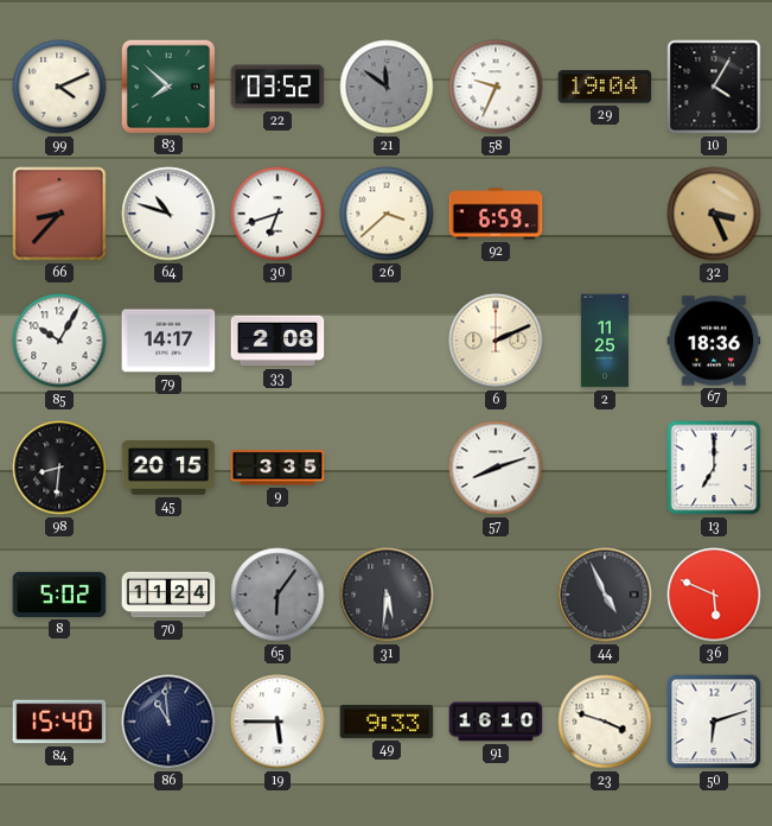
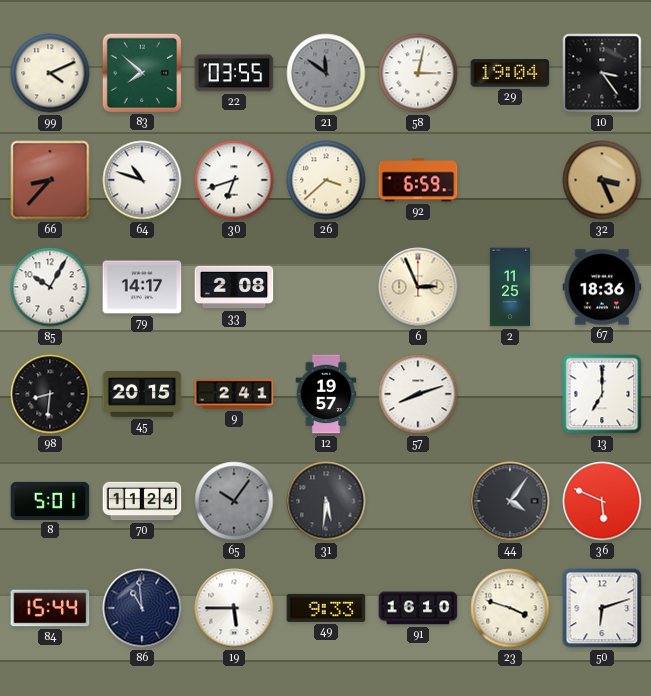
22: 03:52 -> 03:55 (234, 73)
58: 9:34 -> 3:02 (418, 73)
10: 4:05 -> 3:24 (602, 73)
6: 2:11 -> 2:56 (418, 287)
9: 3:35 -> 2:41 (234, 394)
12: none -> 19:57 (326, 394)
8: 5:02 -> 5:01 (50, 501)
65: 6:06 -> 10:06 (234, 501)
44: 4:56 -> 4:06 (510, 501)
84: 15:40 -> 15:44 (50, 608)
